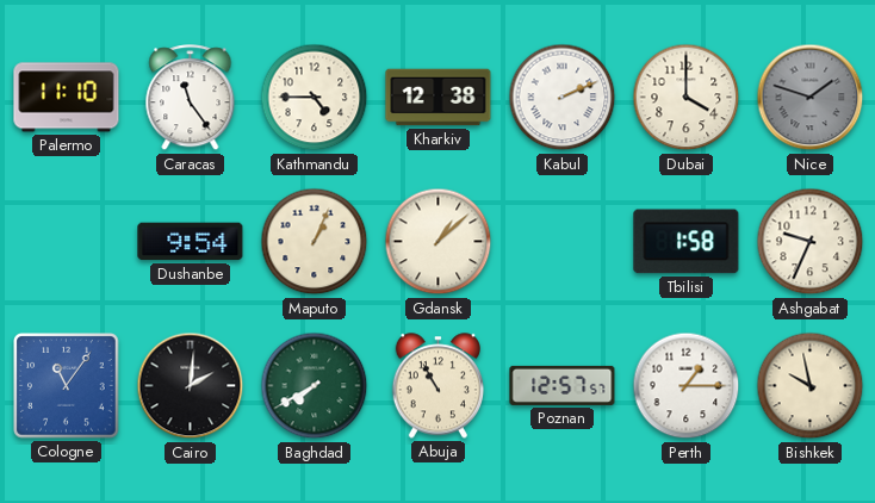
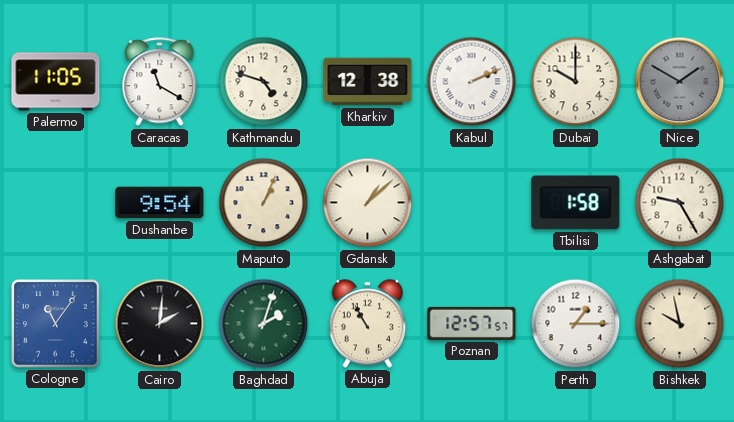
Palermo: 11:10 -> 11:05 (56, 82)
Caracas: 11:24 -> 11:20 (160, 82)
Kathmandu: 4:45 -> 4:48 (264, 82)
Dubai: 4:00 -> 10:00 (576, 82)
Nice: 1:48 -> 1:50 (680, 82)
Ashgabat: 9:34 -> 9:25 (680, 203)
Baghdad: 7:40 -> 2:03 (264, 324)
